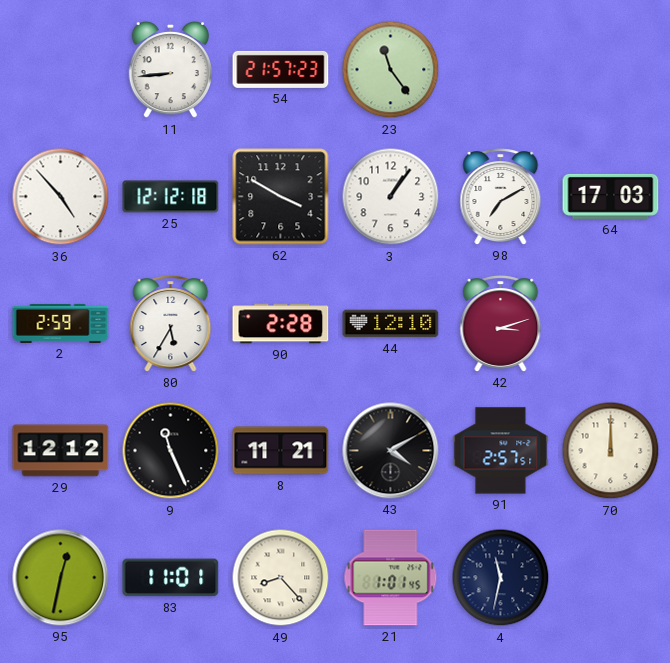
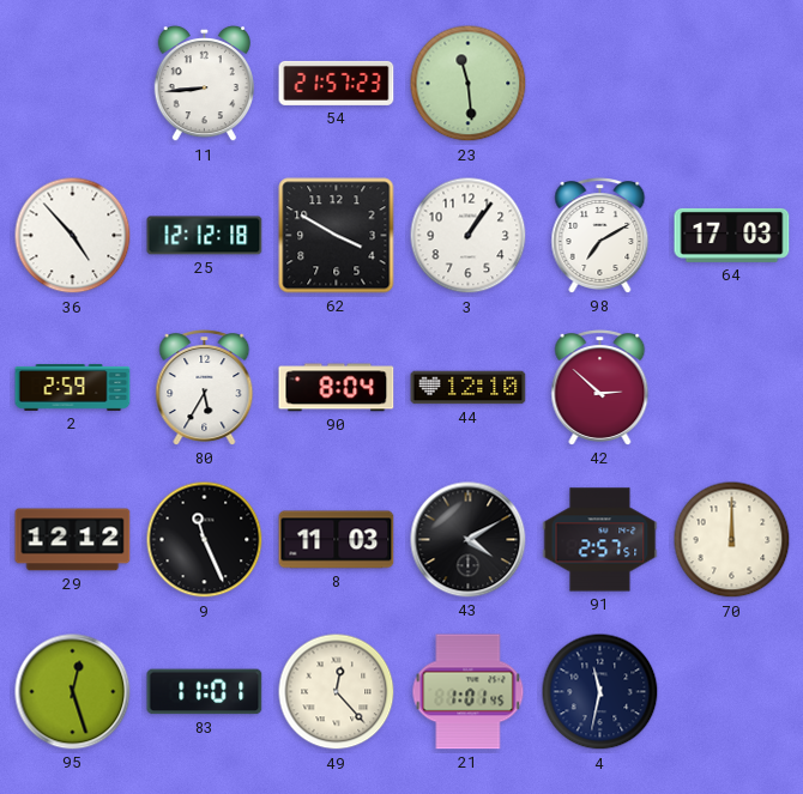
23: 11:24 -> 11:29 (469, 84)
90: 2:28 -> 8:04 (337, 388)
42: 3:12 -> 2:52 (600, 388)
8: 11:21 -> 11:03 (337, 540)
95: 12:32 -> 12:27 (73, 692)
49: 8:23 -> 12:23 (337, 692)
